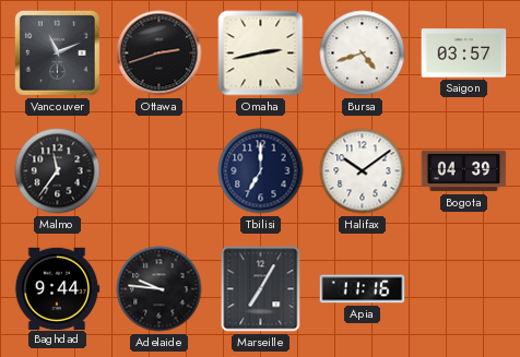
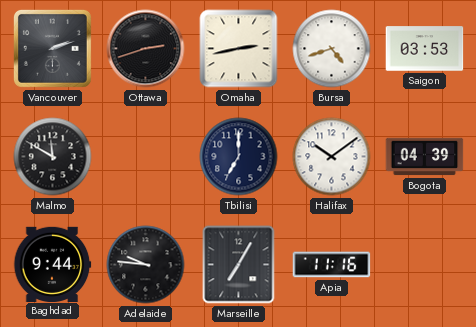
Vancouver: 11:11 -> 2:12 (52, 48)
Saigon: 03:57 -> 03:53 (425, 49)
Malmo: 11:36 -> 11:50 (53, 157)
